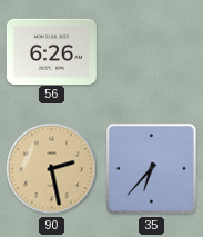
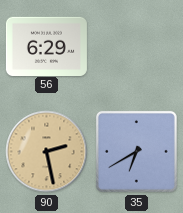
56: 6:26 -> 6:29 (46, 46)
35: 6:37 -> 6:40 (136, 151)
